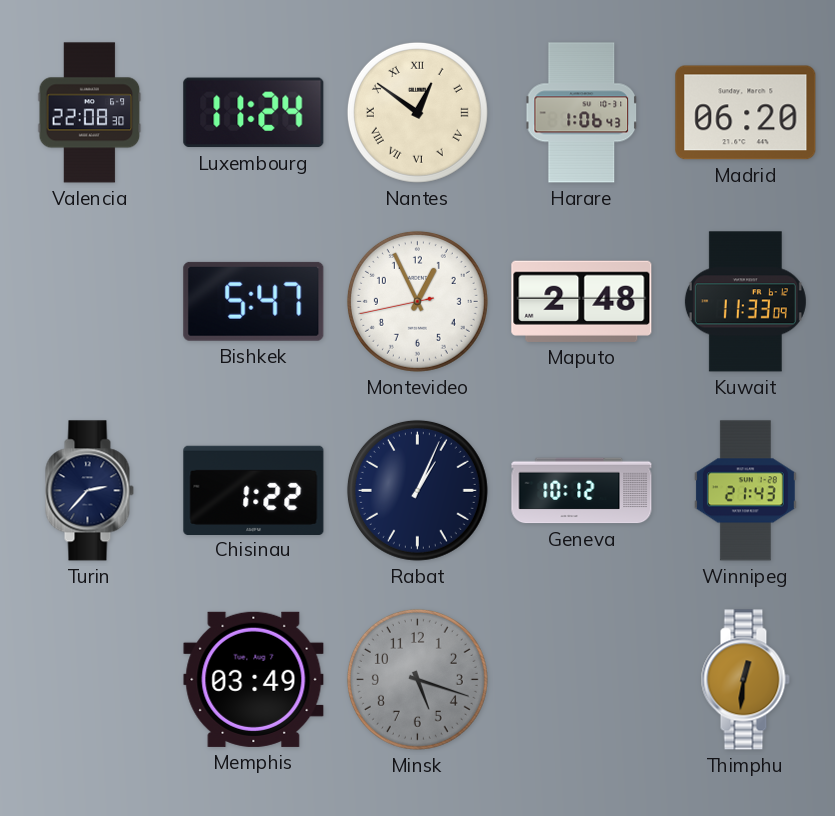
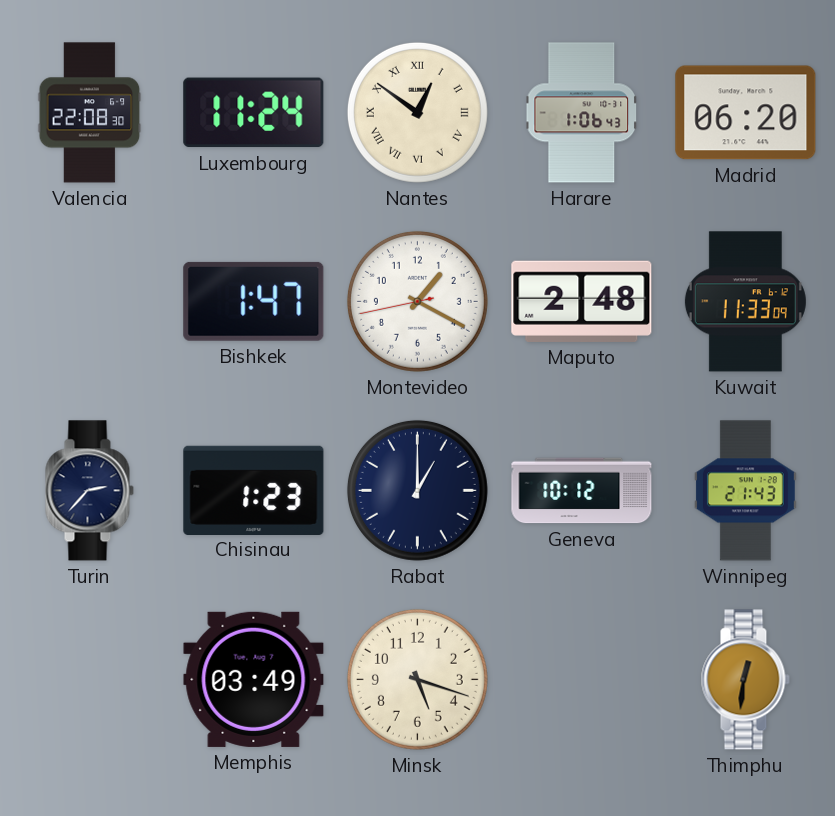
Bishkek: 5:47 -> 1:47 (254, 301)
Montevideo: 12:55 -> 1:19 (417, 301)
Chisinau: 1:22 -> 1:23 (254, 490)
Rabat: 1:04 -> 1:00 (417, 490)
Minsk dial: grey -> cream (417, 679)
